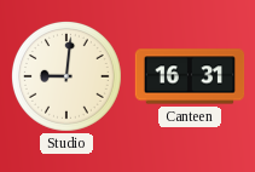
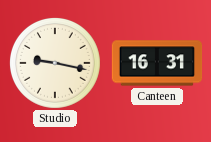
Studio: 9:01 -> 9:17 (55, 63)
